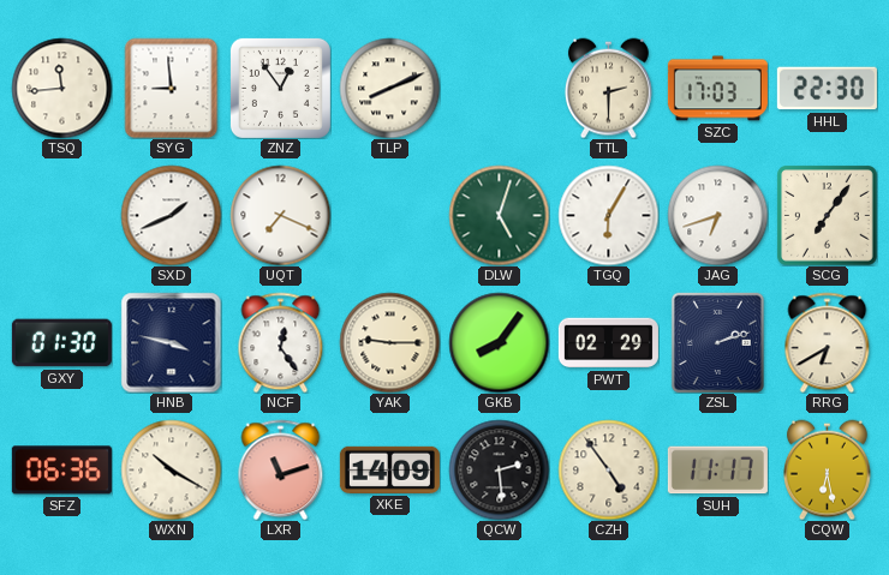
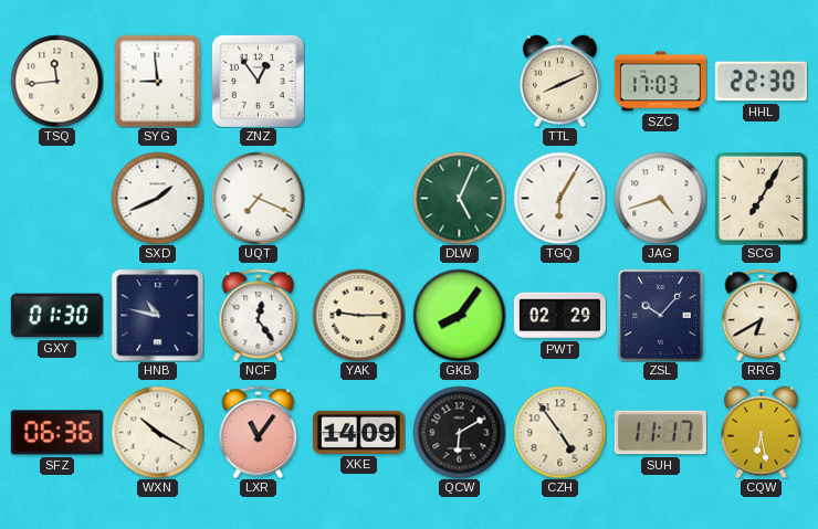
TLP: 8:11 -> none (389, 88)
TTL: 2:30 -> 8:11 (560, 81)
DLW: 5:03 -> 5:04 (459, 198)
JAG: 6:42 -> 4:42 (660, 198)
SCG: 7:06 -> 7:05 (762, 199)
HNB: 3:47 -> 10:47 (157, 315)
ZSL: 2:12 -> 10:07 (660, 315)
LXR: 11:12 -> 11:06 (259, 432)
QCW: 2:29 -> 6:10 (459, 432)
